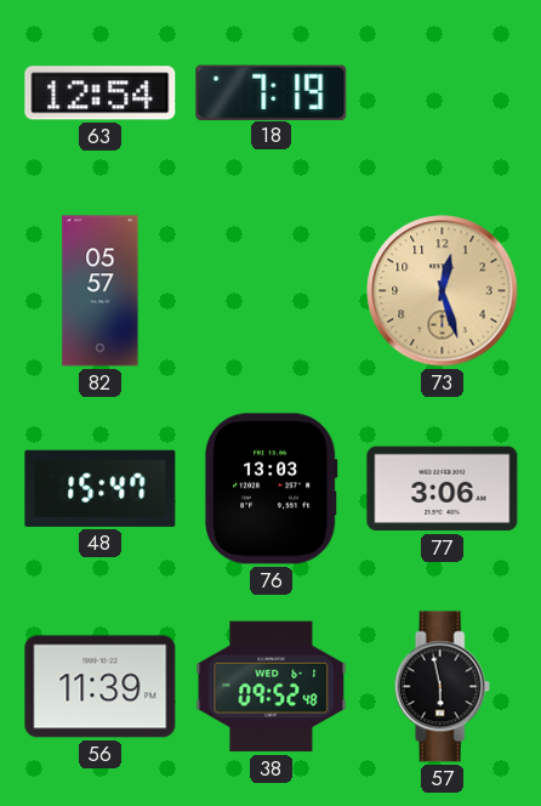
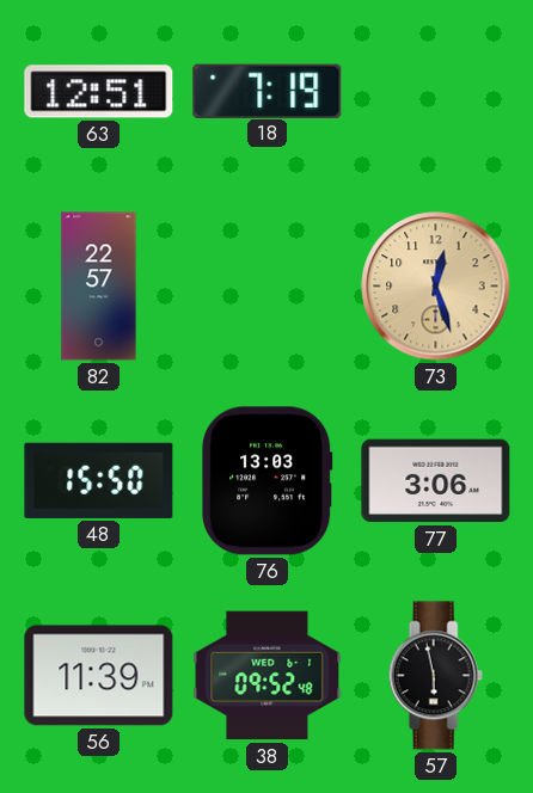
63: 12:54 -> 12:51 (99, 92)
82: 05:57 -> 22:57 (99, 287)
48: 15:47 -> 15:50 (99, 480)
